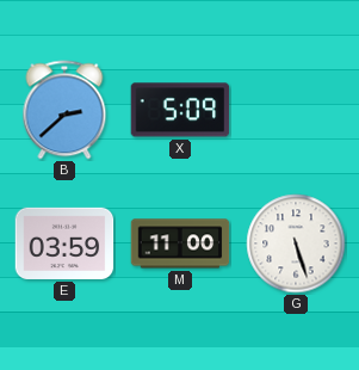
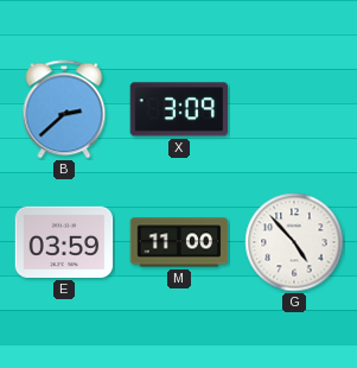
X: 5:09 -> 3:09 (179, 109)
G: 5:27 -> 4:53 (294, 242)
